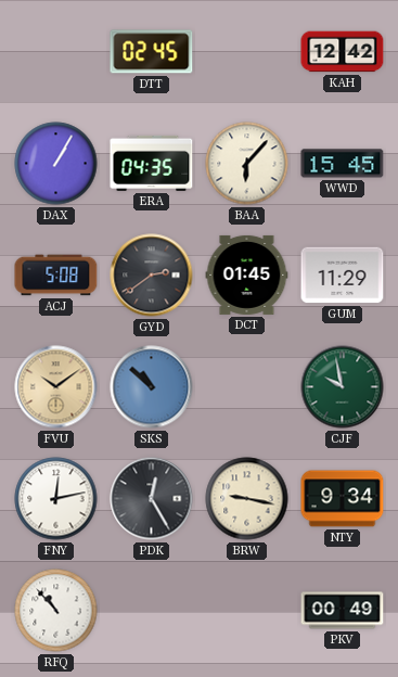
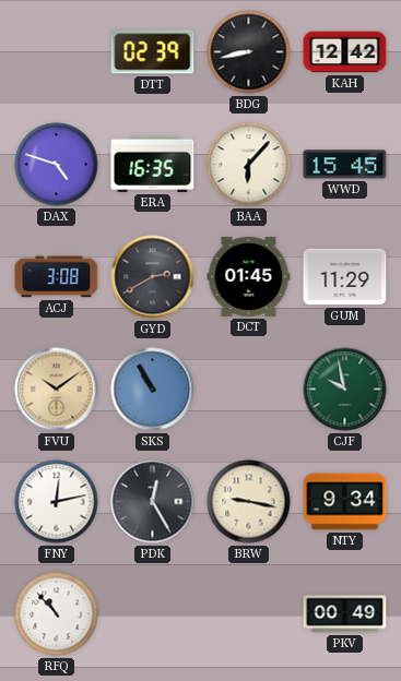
DTT: 02:45 -> 02:39 (153, 52)
BDG: none -> 8:43 (249, 52)
DAX: 1:05 -> 4:48 (57, 165)
ERA: 04:35 -> 16:35 (153, 164)
ACJ: 5:08 -> 3:08 (57, 277)
GYD: 2:39 -> 2:40 (153, 277)
SKS: 10:52 -> 10:55 (153, 390)
